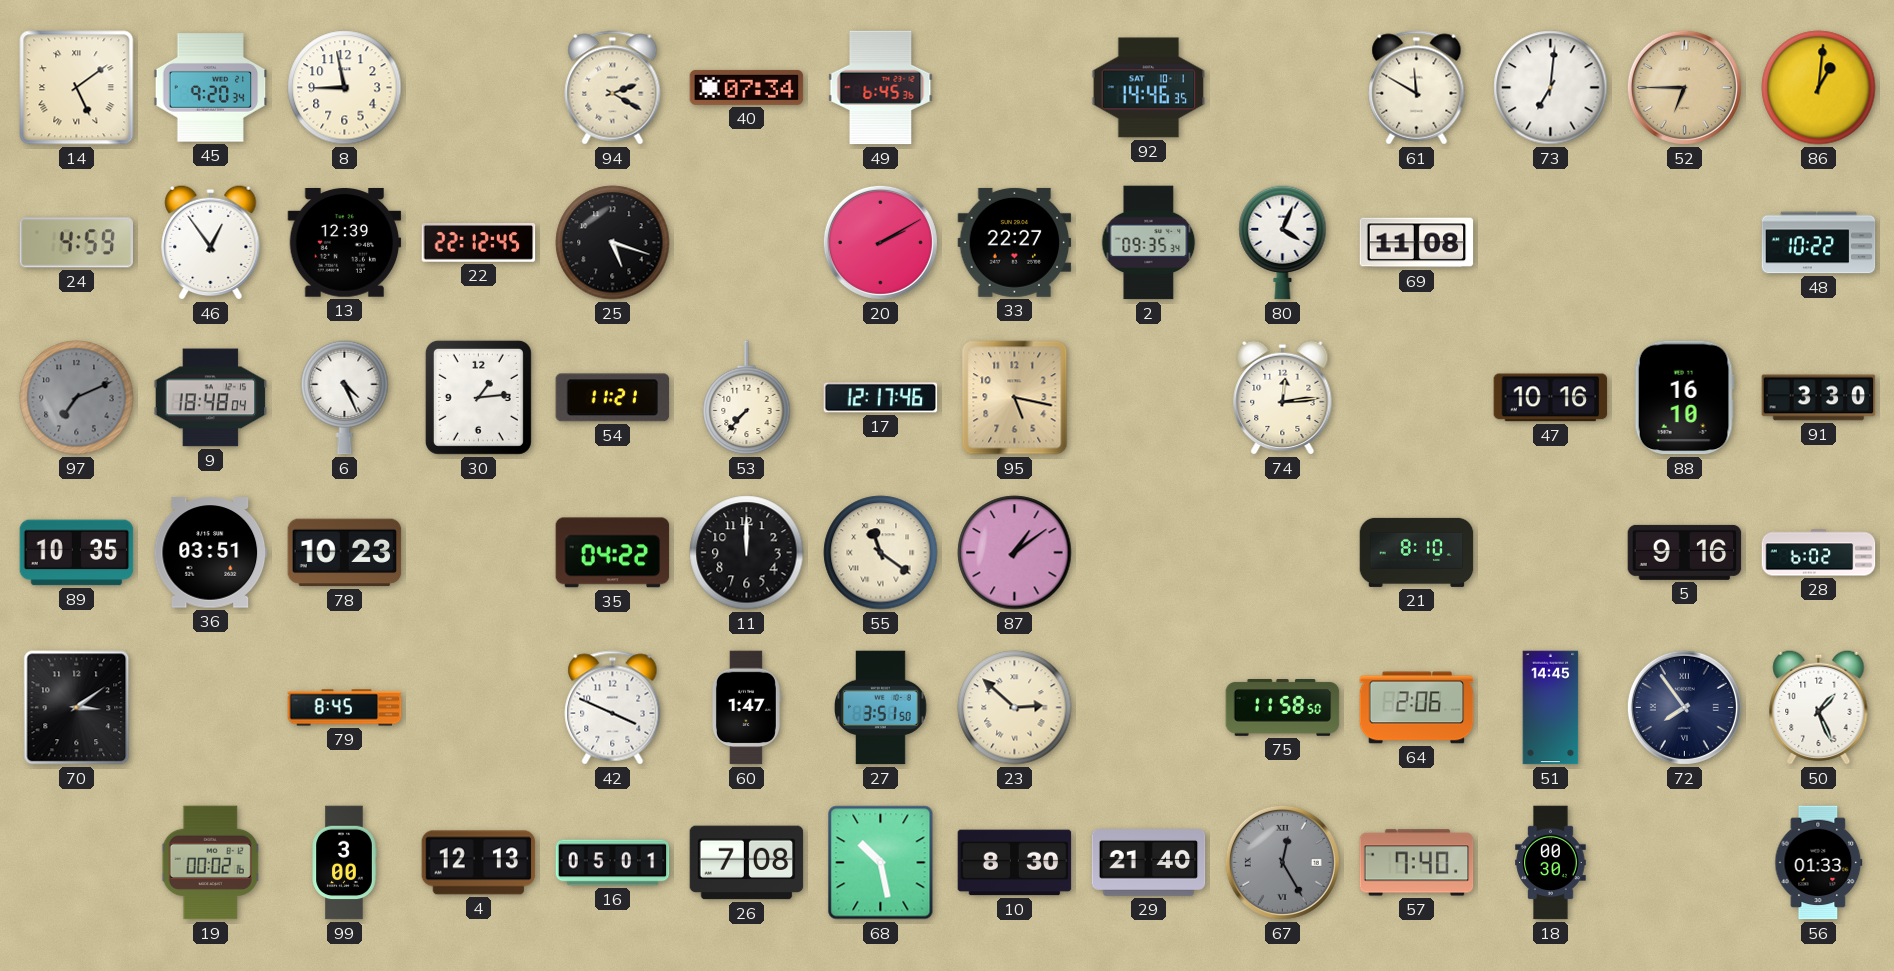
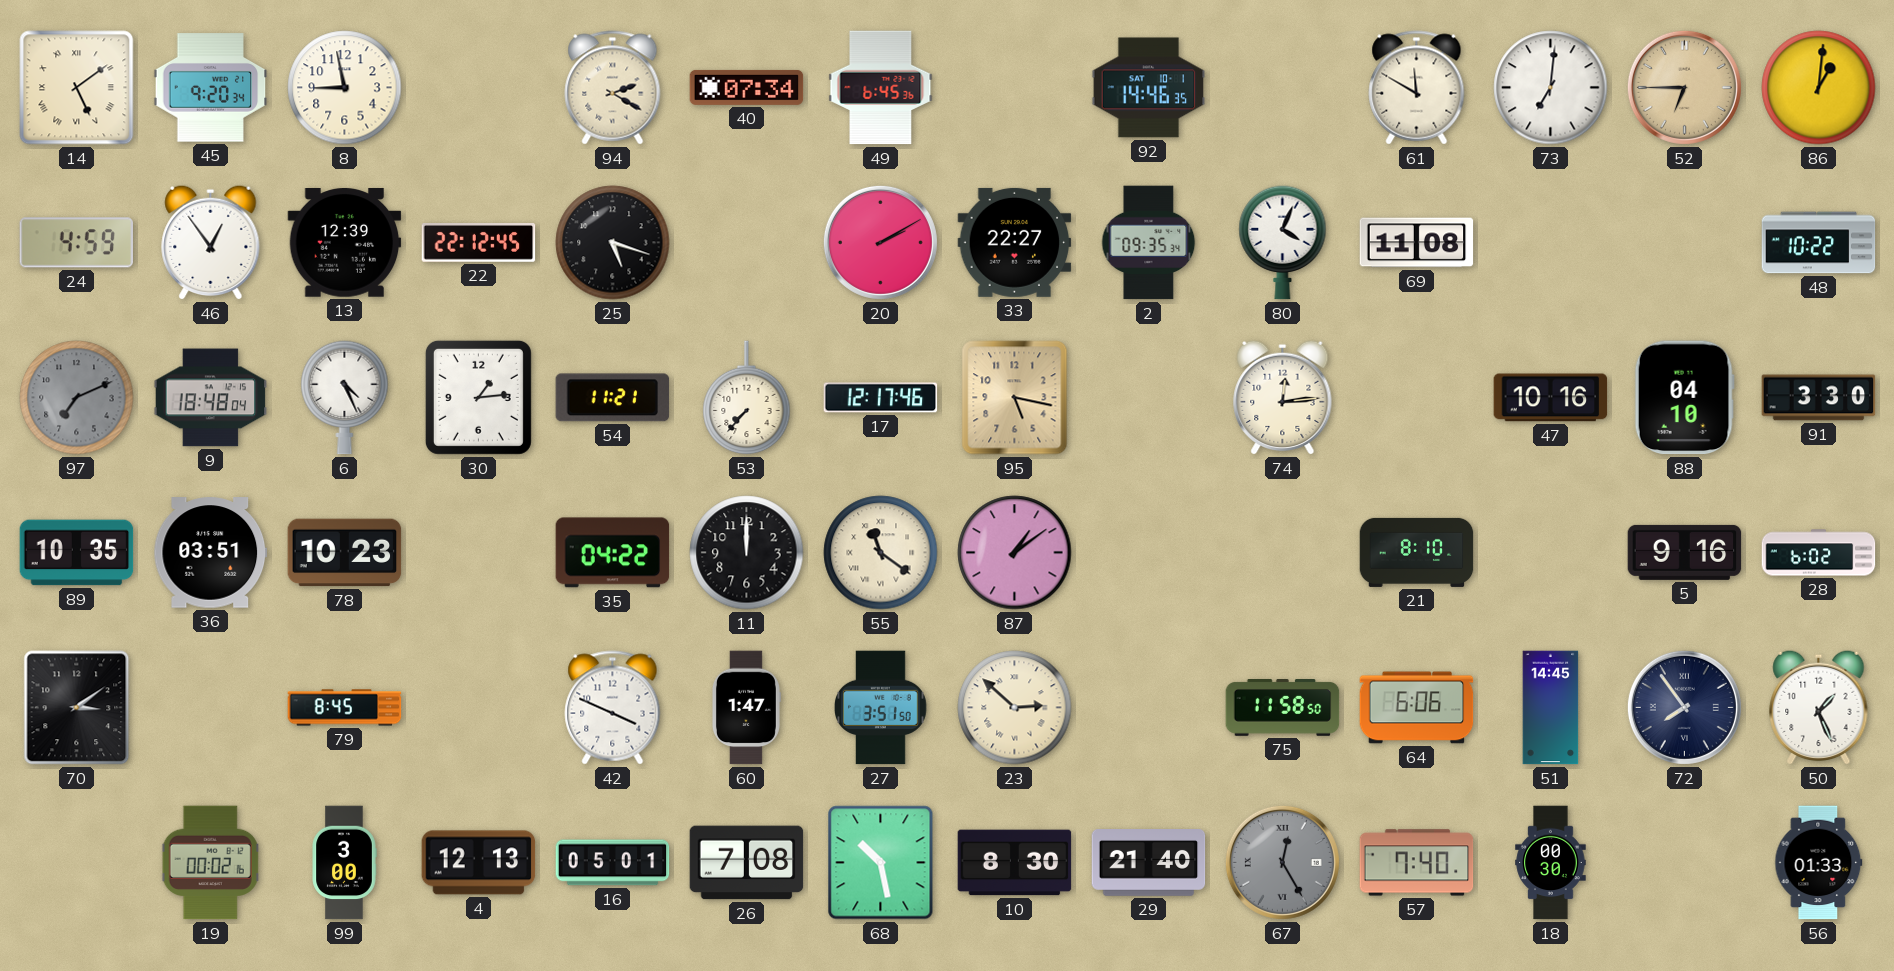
88: 16:10 -> 04:10 (1684, 398)
64: 2:06 -> 6:06 (1417, 708)
